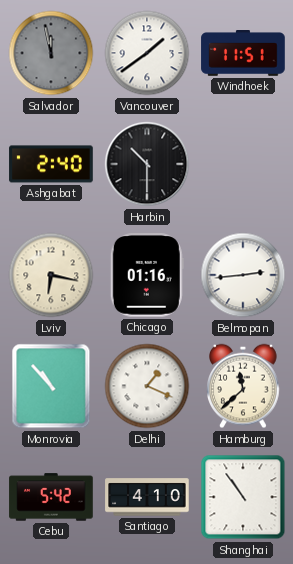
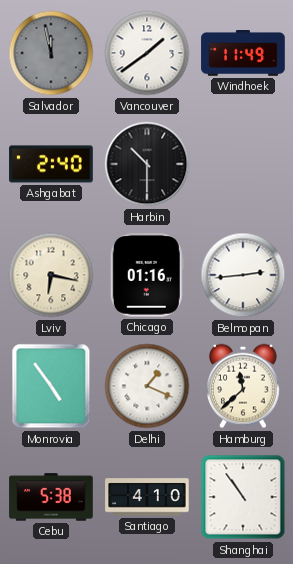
Windhoek: 11:51 -> 11:49 (243, 54)
Monrovia: 10:53 -> 4:54 (51, 386)
Cebu: 5:42 -> 5:38 (51, 497)
